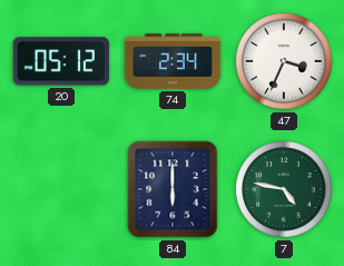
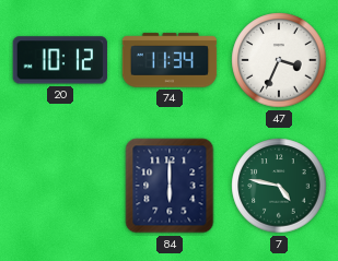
20: 05:12 -> 10:12 (60, 60)
74: 2:34 -> 11:34 (170, 60)
